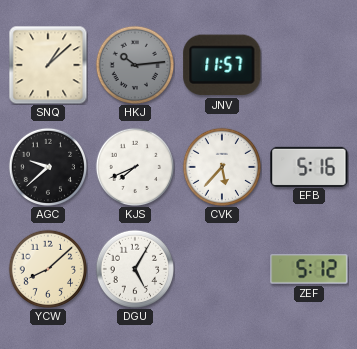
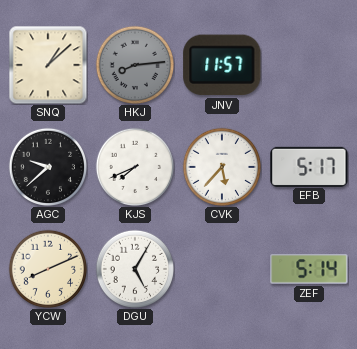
HKJ: 10:14 -> 8:14 (134, 64)
EFB: 5:16 -> 5:17 (309, 166)
YCW: 8:08 -> 8:11 (47, 268)
ZEF: 5:12 -> 5:14 (309, 269)
